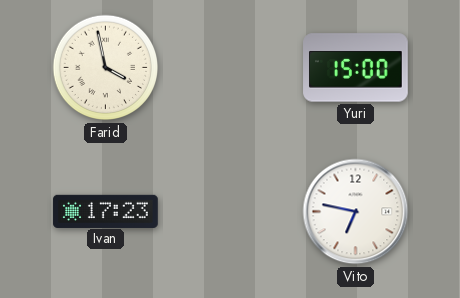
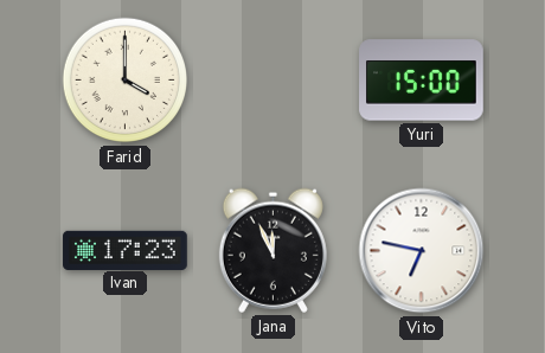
Farid: 3:58 -> 4:00 (126, 81)
Jana: none -> 11:56 (272, 250)
